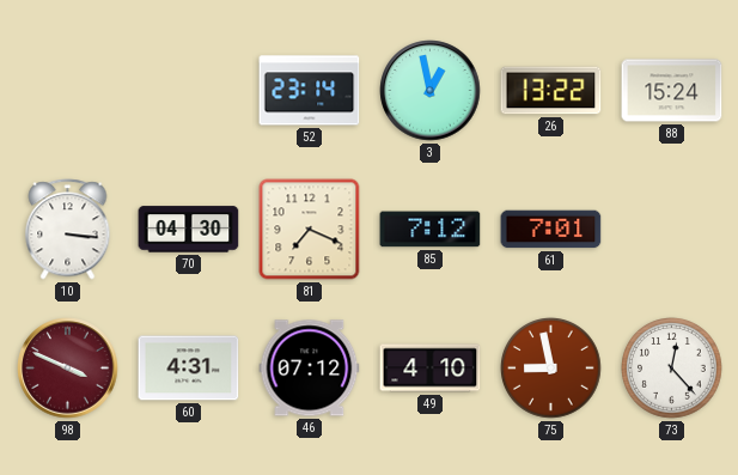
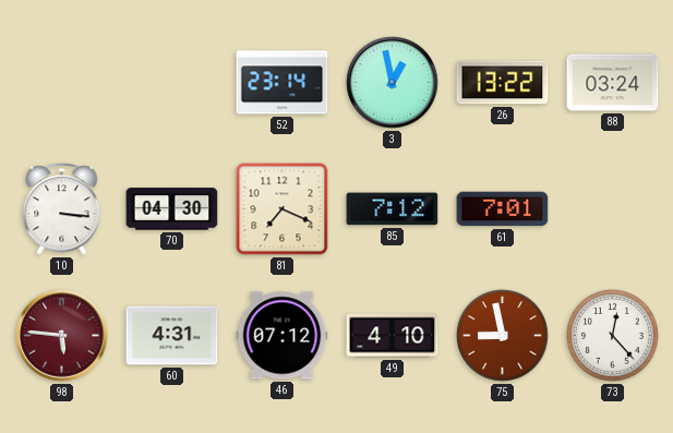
88: 15:24 -> 03:24 (613, 83)
98: 3:49 -> 5:46 (62, 336)
